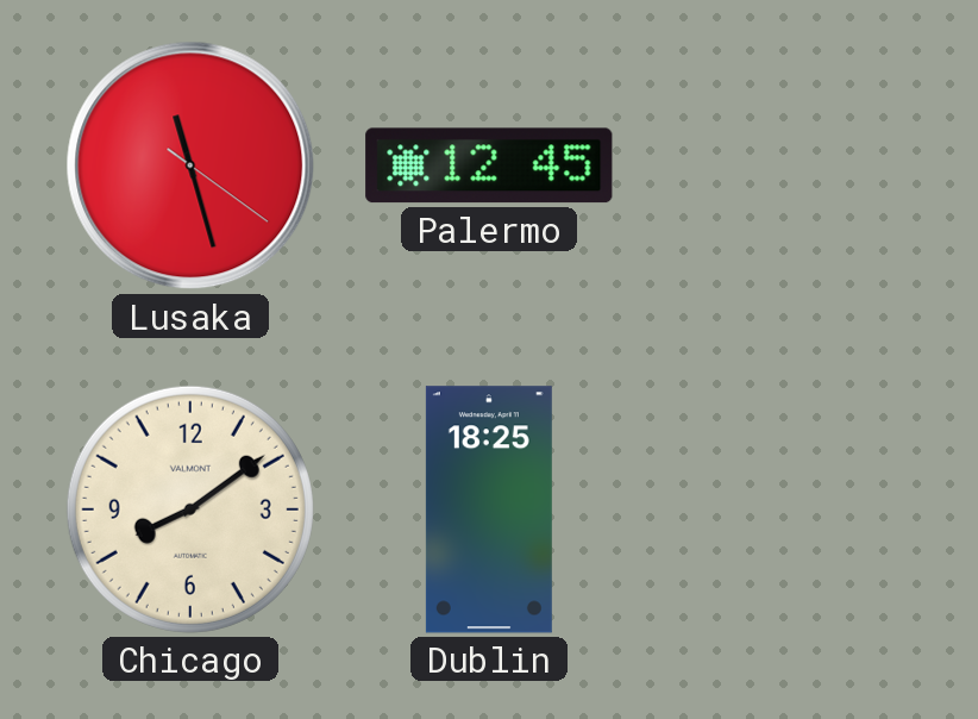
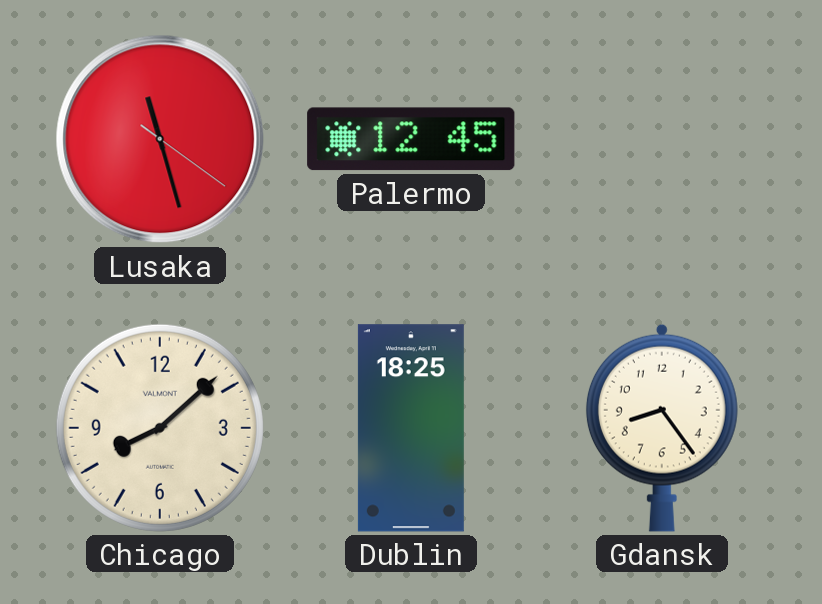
Chicago: 8:09 -> 8:08 (160, 428)
Gdansk: none -> 8:24 (662, 428)
